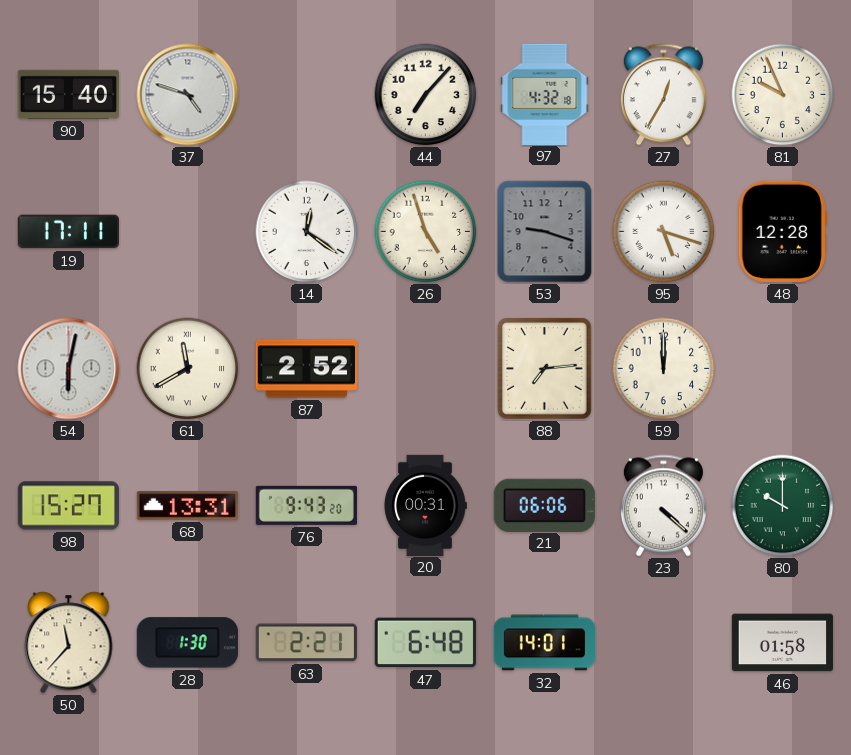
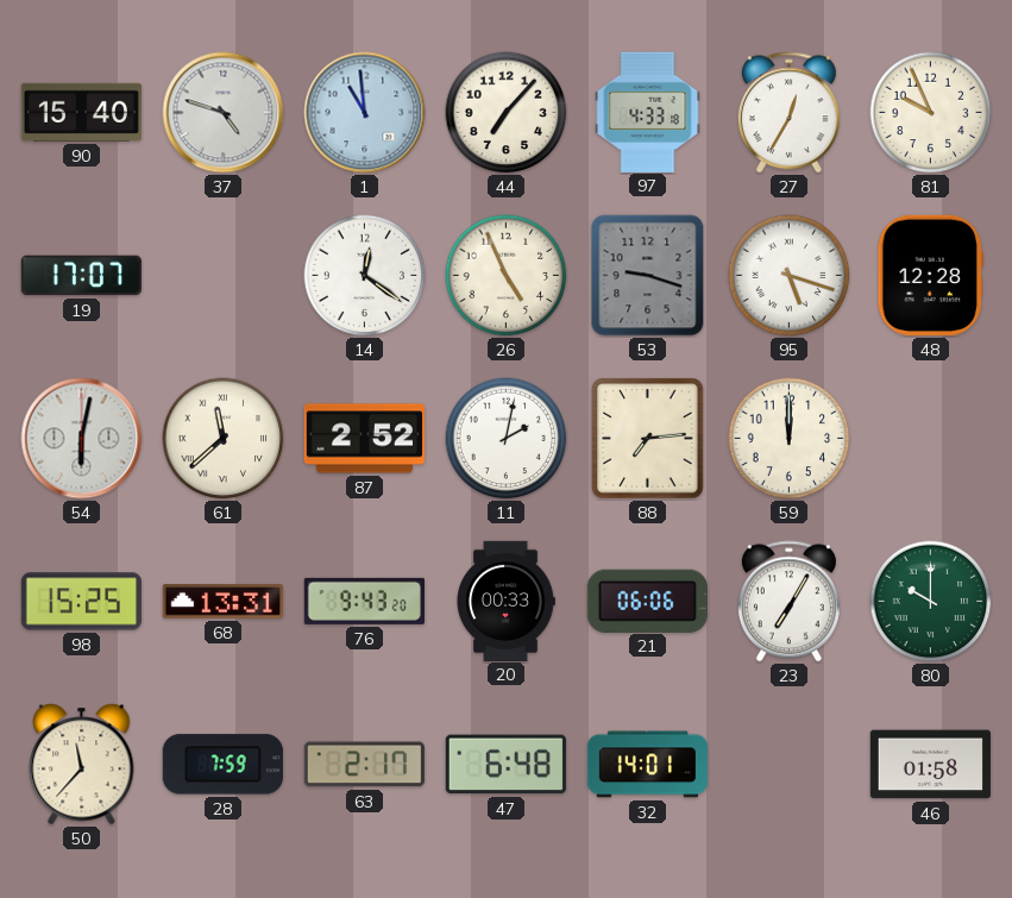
1: none -> 10:59 (365, 113)
97: 4:32 -> 4:33 (648, 112)
19: 17:11 -> 17:07 (81, 276)
26: 4:57 -> 4:56 (507, 276)
61: 11:40 -> 11:38 (224, 439)
11: none -> 2:02 (507, 439)
98: 15:27 -> 15:25 (81, 602)
20: 00:31 -> 00:33 (505, 601)
23: 4:22 -> 7:05 (788, 602)
28: 1:30 -> 7:59 (222, 765)
63: 2:21 -> 2:17 (364, 765)
